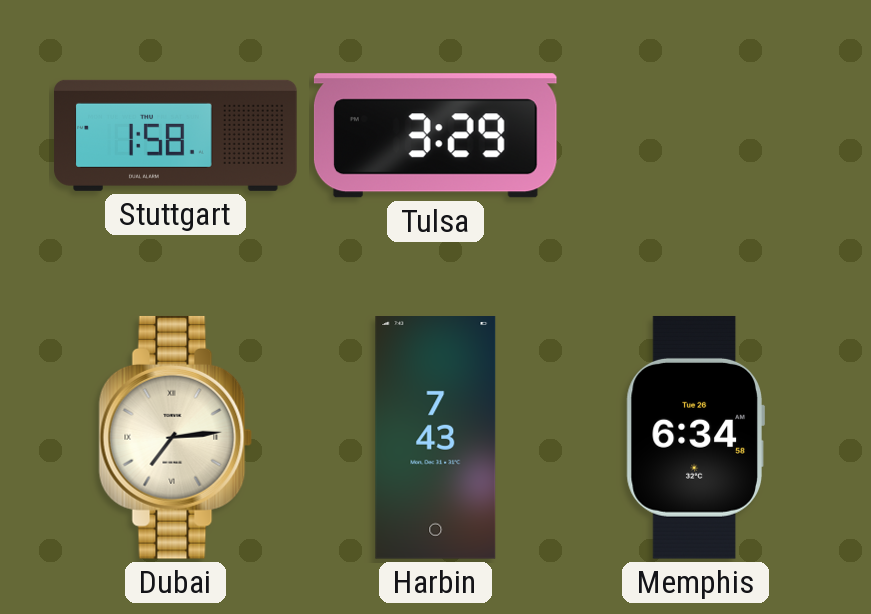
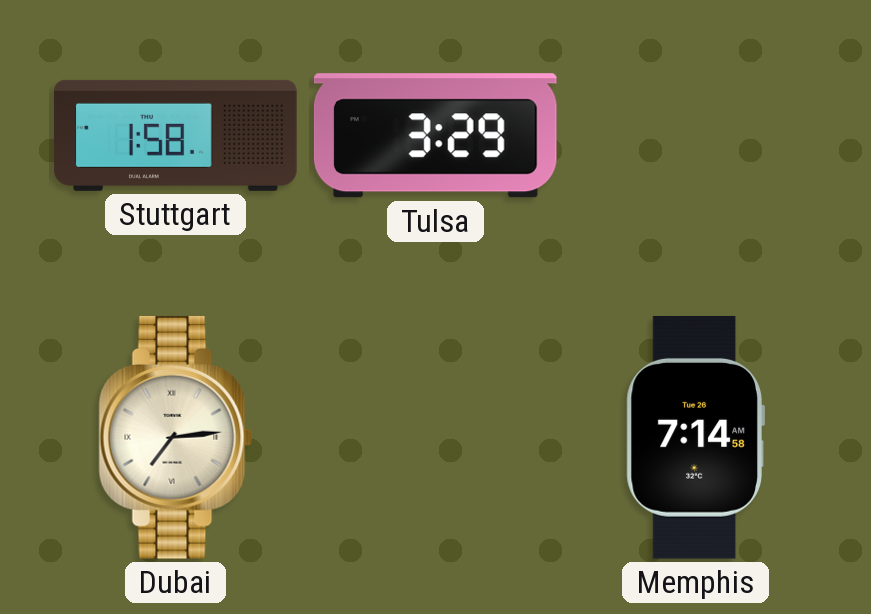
Harbin: 7:43 -> none (436, 438)
Memphis: 6:34 -> 7:14 (695, 437)
